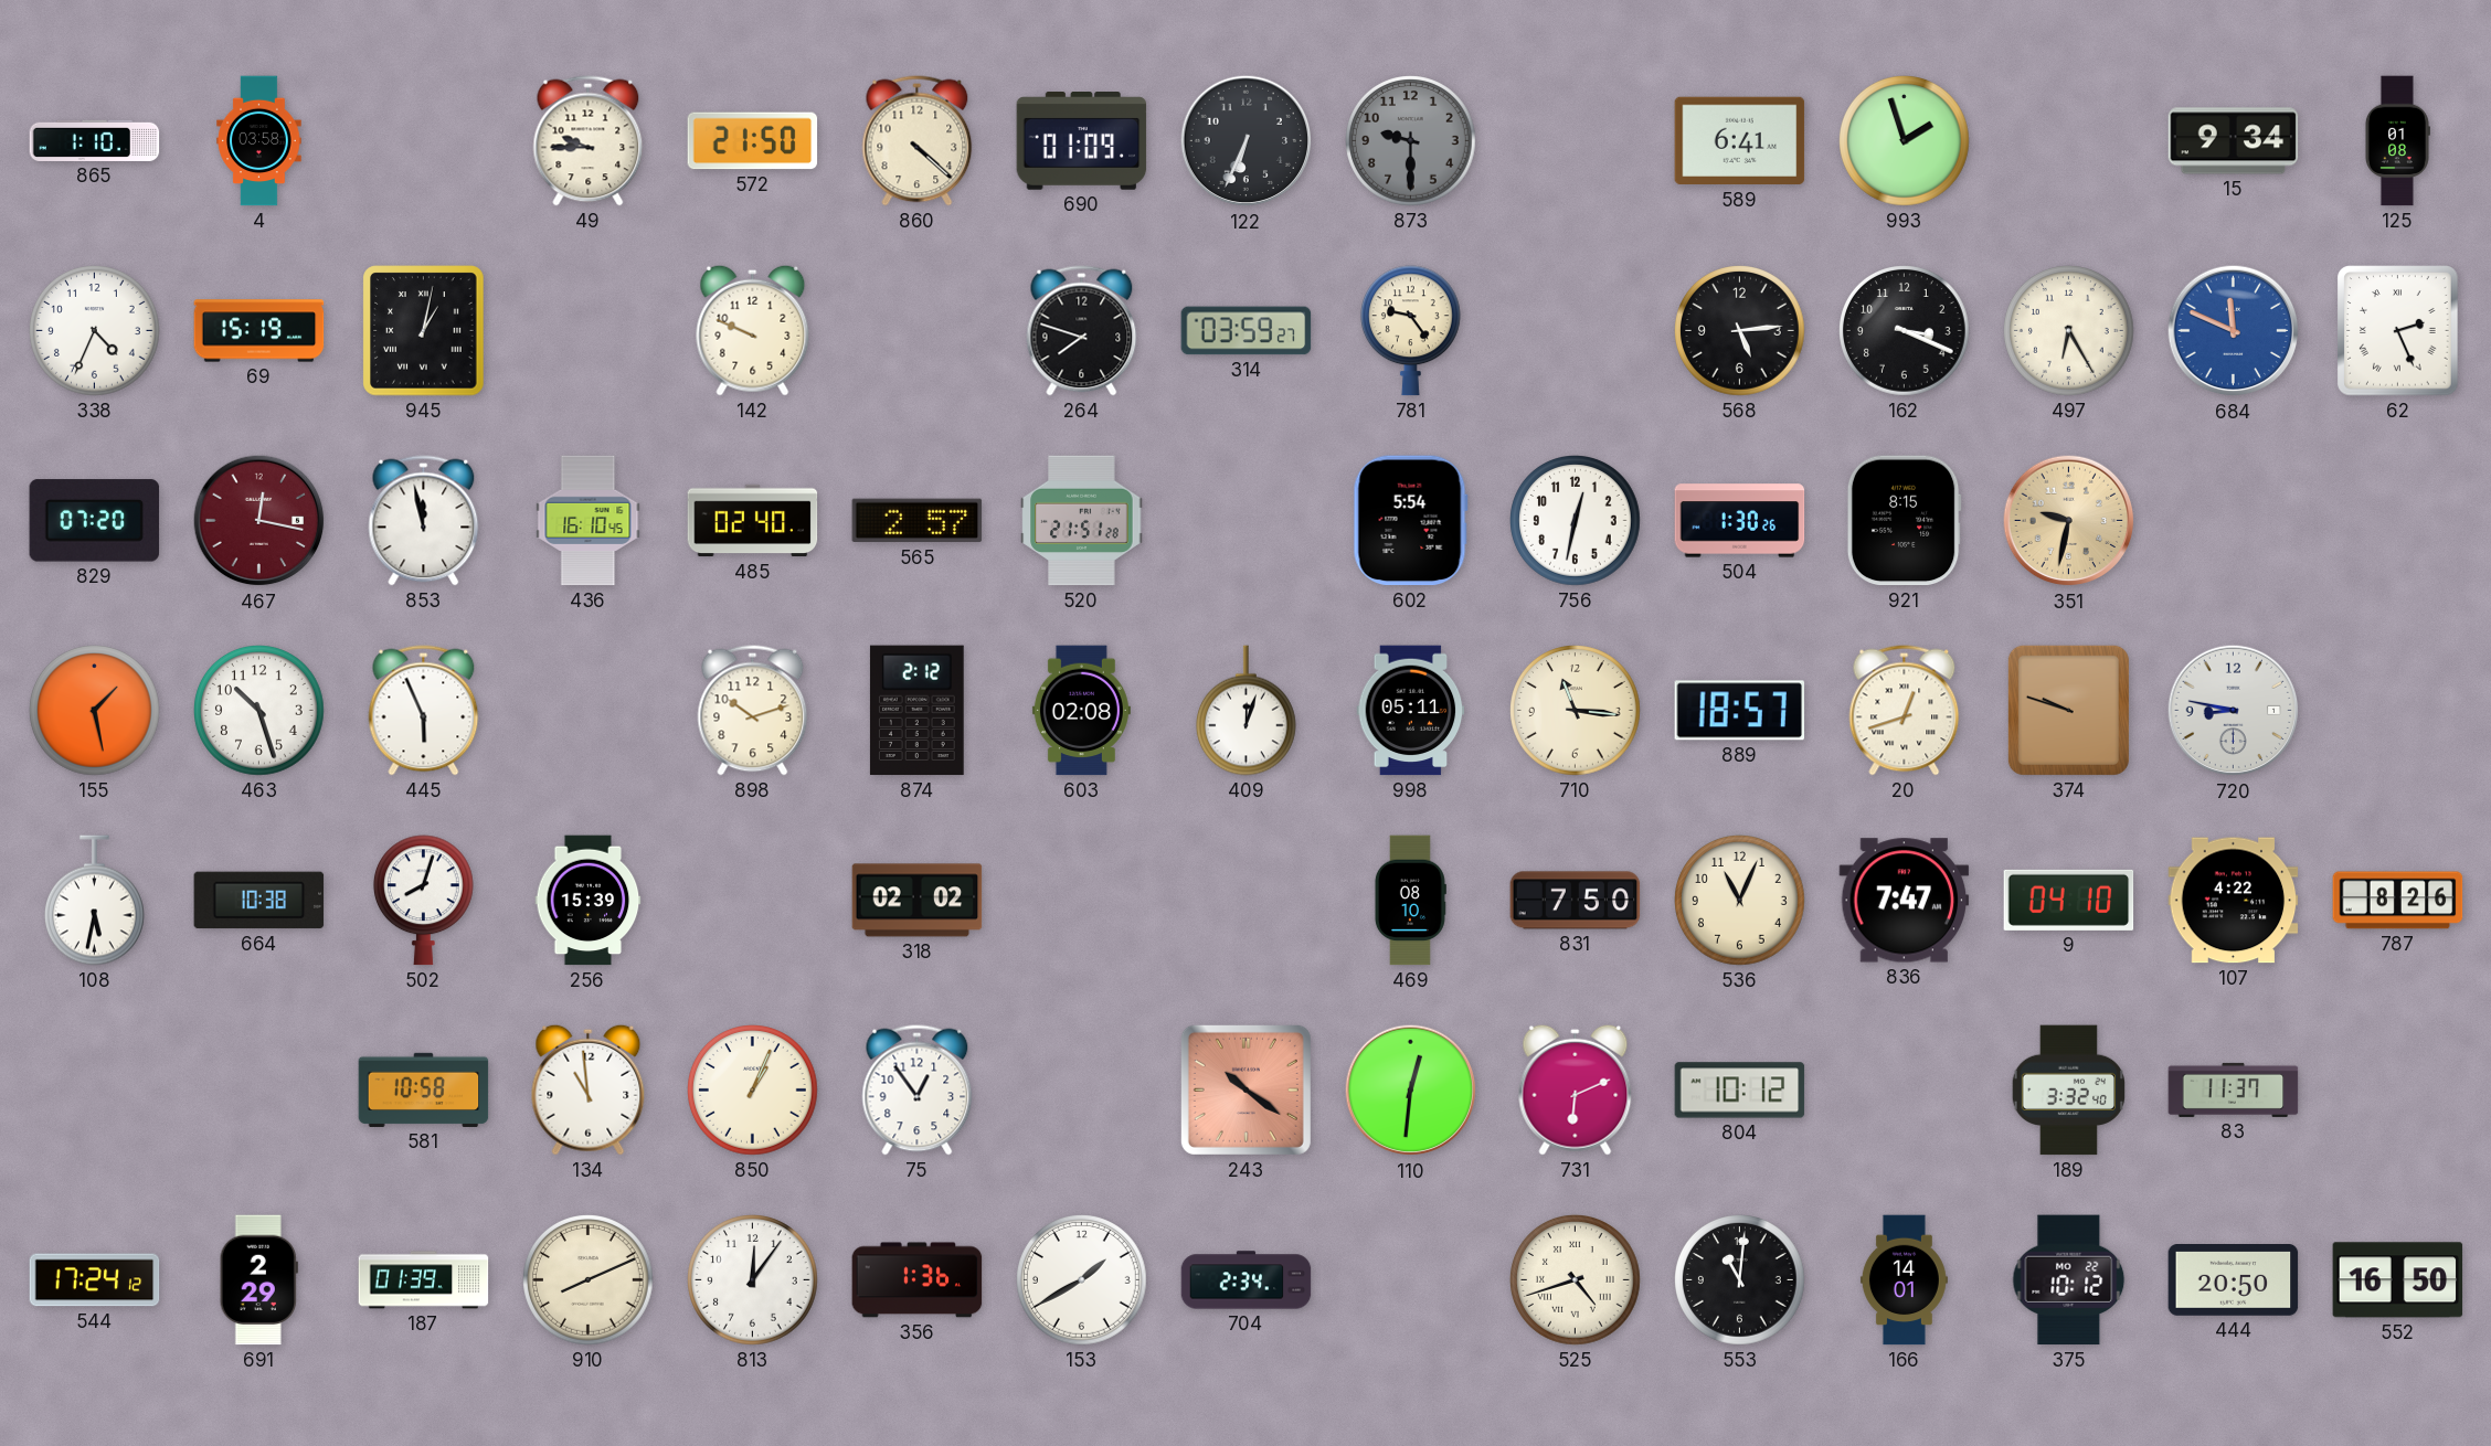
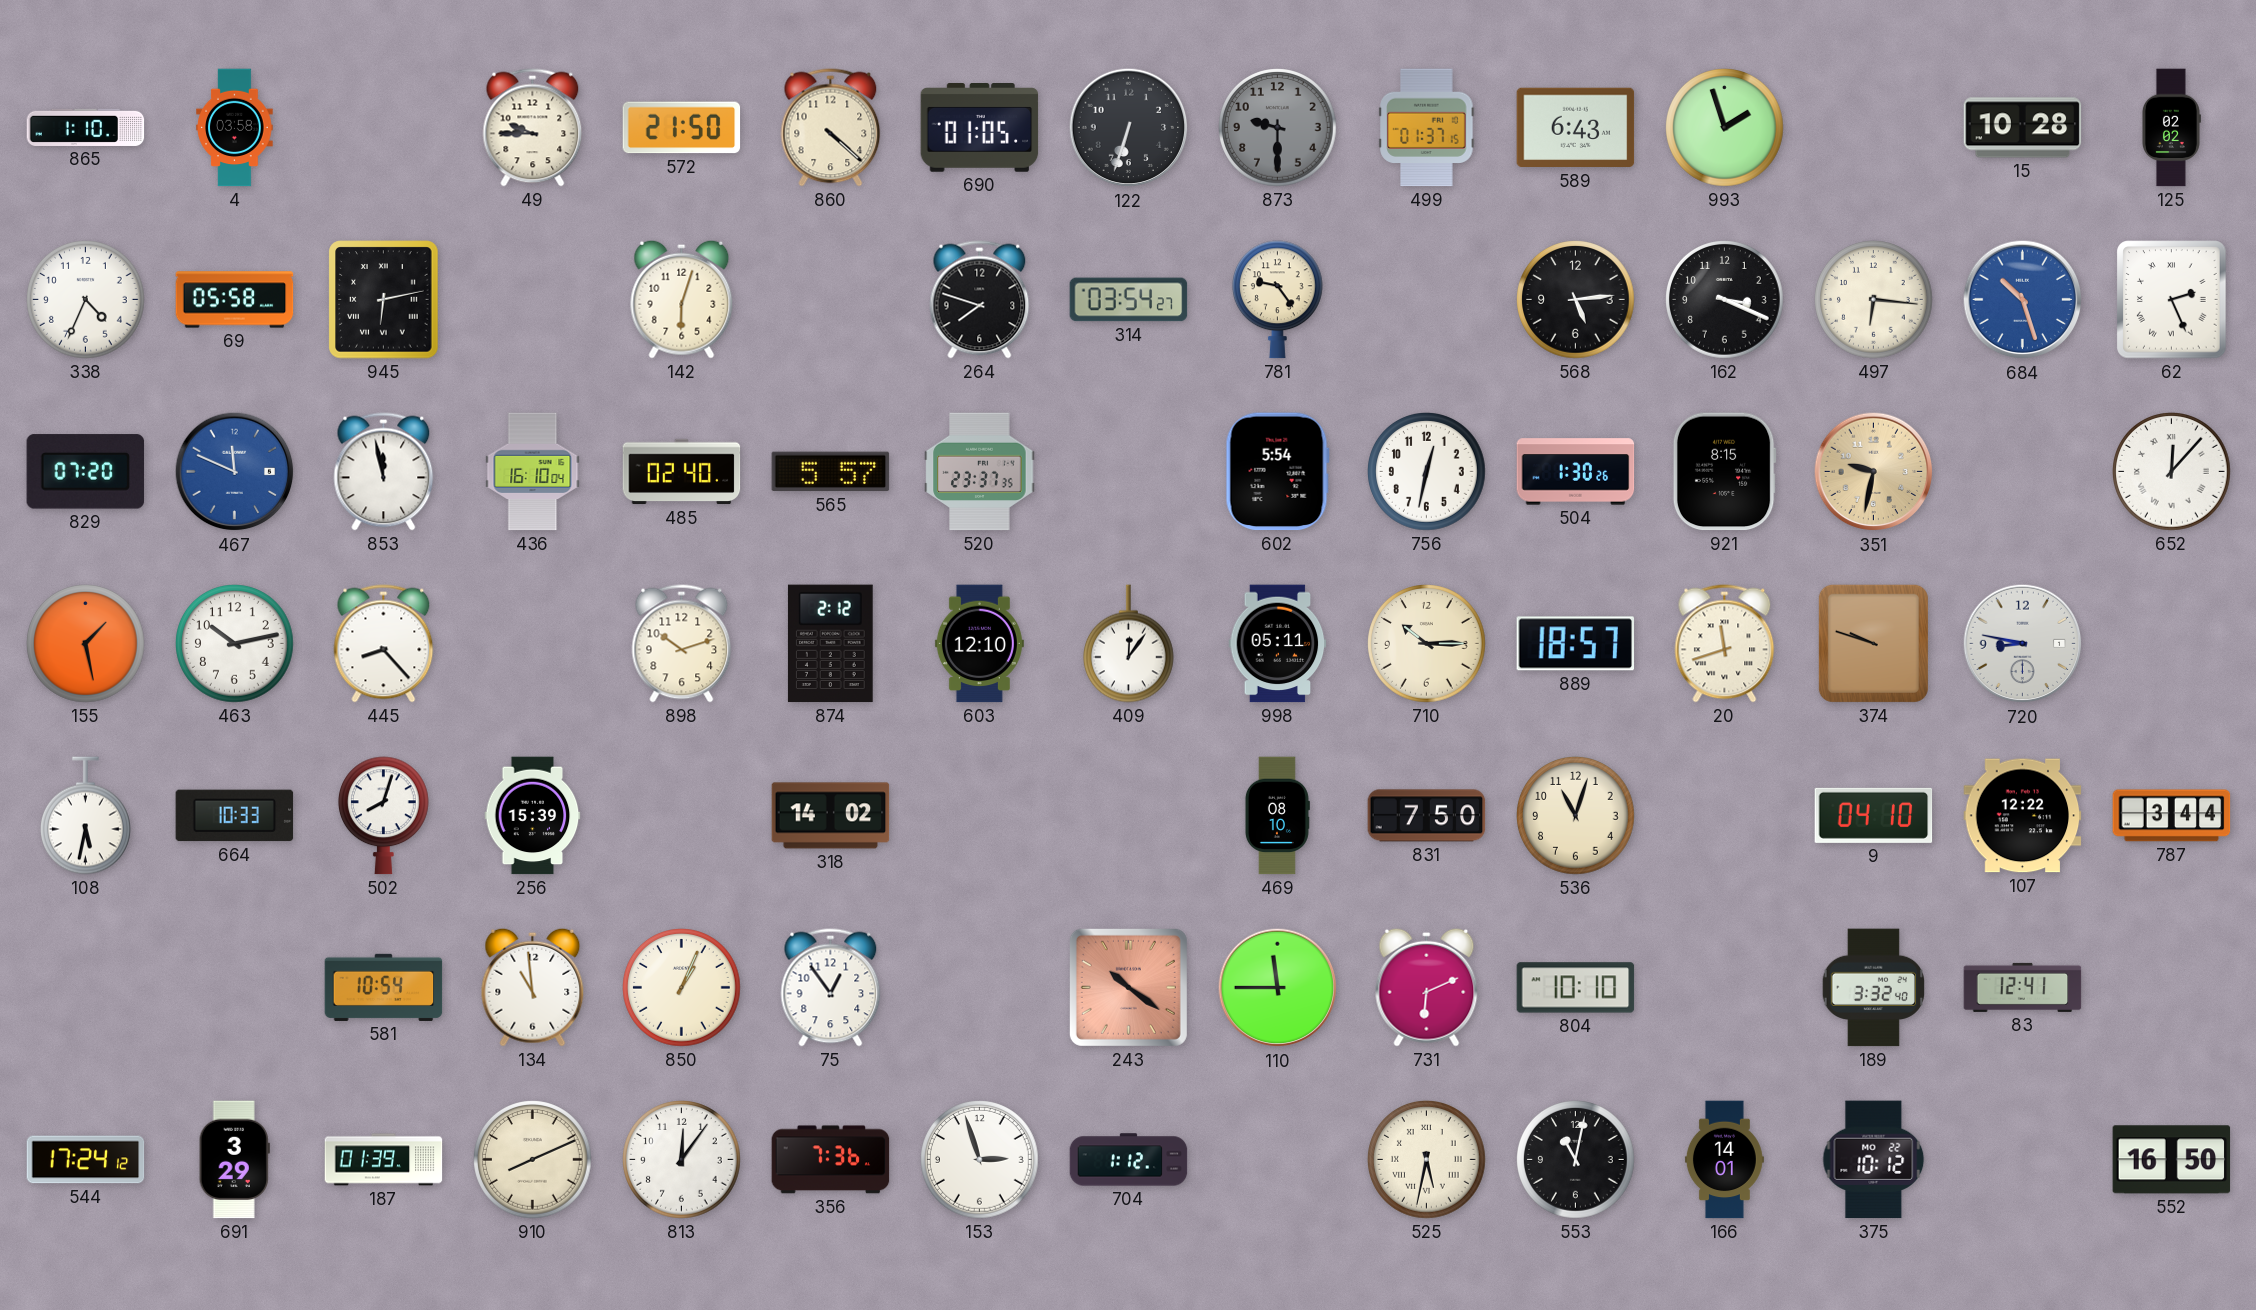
690: 01:09 -> 01:05 (980, 128)
122: 6:34 -> 6:33 (1129, 128)
499: none -> 01:37 (1427, 128)
589: 6:41 -> 6:43 (1576, 128)
15: 9:34 -> 10:28 (2023, 128)
125: 01:08 -> 02:02 (2171, 128)
69: 15:19 -> 05:58 (235, 300)
945: 1:02 -> 6:13 (384, 300)
142: 9:49 -> 6:03 (682, 299)
314: 03:59 -> 03:54 (1129, 300)
497: 6:25 -> 6:16 (1874, 300)
684: 11:49 -> 10:27 (2023, 300)
467: 12:17 -> 11:49 (235, 472)
467 dial: burgundy -> blue (235, 472)
436: 16:10:45 -> 16:10:04 (533, 472)
565: 2:57 -> 5:57 (831, 472)
520: 21:51 -> 23:37 (980, 472)
652: none -> 12:07 (2172, 472)
463: 10:27 -> 10:13 (235, 644)
445: 5:56 -> 8:23 (384, 644)
603: 02:08 -> 12:10 (979, 644)
409: 12:03 -> 12:06 (1128, 644)
710: 11:16 -> 10:15 (1427, 644)
20: 12:42 -> 11:42 (1725, 644)
664: 10:38 -> 10:33 (235, 816)
318: 02:02 -> 14:02 (831, 816)
536: 11:04 -> 11:03 (1576, 816)
836: 7:47 -> none (1905, 901)
107: 4:22 -> 12:22 (2023, 816)
787: 8:26 -> 3:44 (2172, 816)
581: 10:58 -> 10:54 (384, 987)
110: 12:31 -> 11:45 (1278, 988)
804: 10:12 -> 10:10 (1576, 988)
83: 11:37 -> 12:41 (2023, 987)
691: 2:29 -> 3:29 (234, 1160)
356: 1:36 -> 7:36 (831, 1160)
153: 1:40 -> 2:57 (980, 1160)
704: 2:34 -> 1:12 (1129, 1160)
525: 4:42 -> 5:32 (1427, 1160)
553: 11:01 -> 11:02 (1576, 1160)
444: 20:50 -> none (2234, 1280)
